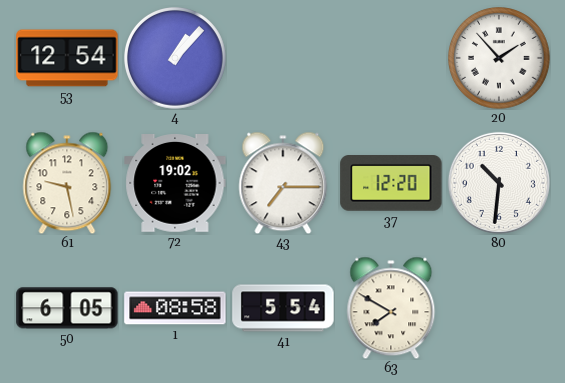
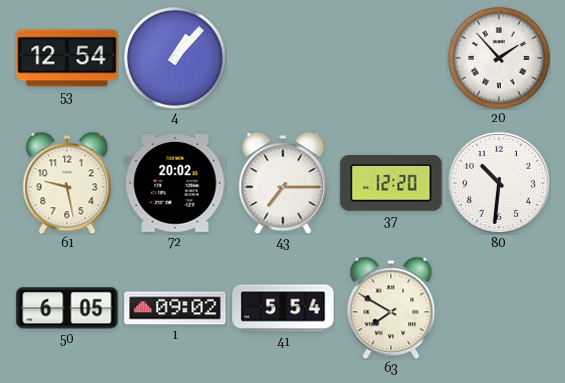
72: 19:02 -> 20:02 (175, 184)
1: 08:58 -> 09:02 (175, 308)
